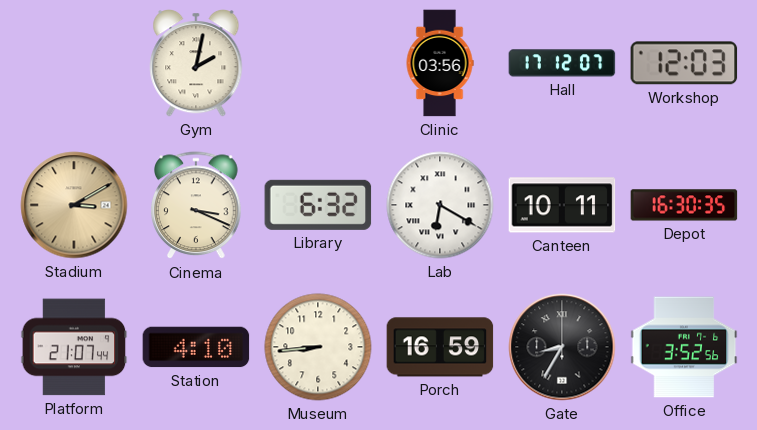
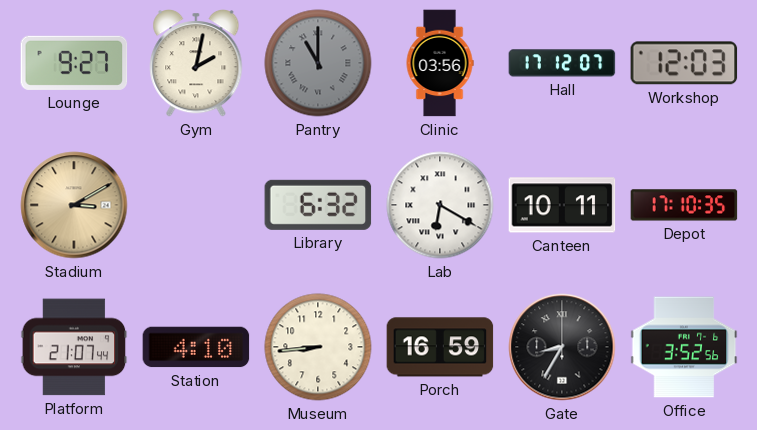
Lounge: none -> 9:27 (74, 63)
Pantry: none -> 11:00 (318, 63)
Cinema: 3:19 -> none (197, 206)
Depot: 16:30 -> 17:10 (684, 205)
